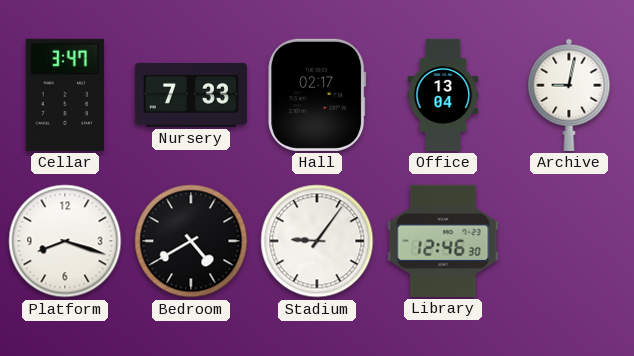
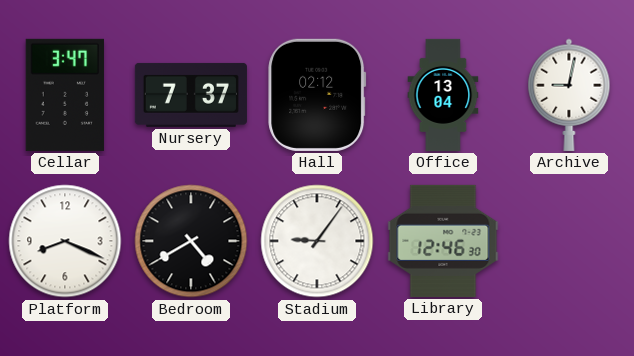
Nursery: 7:33 -> 7:37 (191, 95)
Hall: 02:17 -> 02:12 (317, 95)
Platform: 8:18 -> 8:19 (65, 241)
